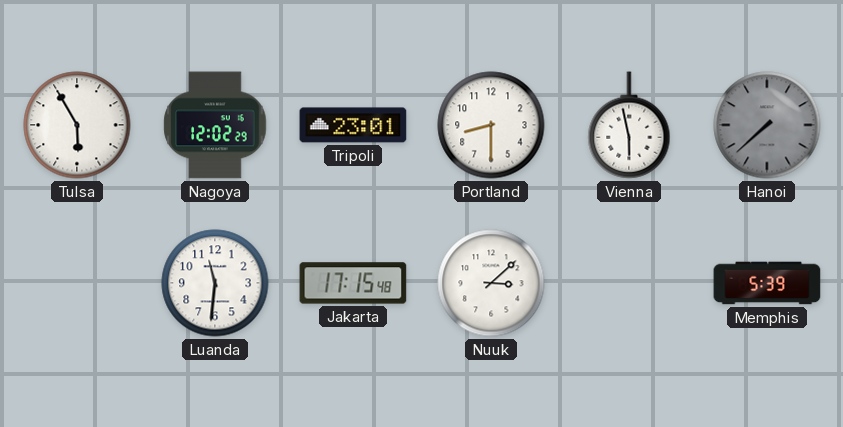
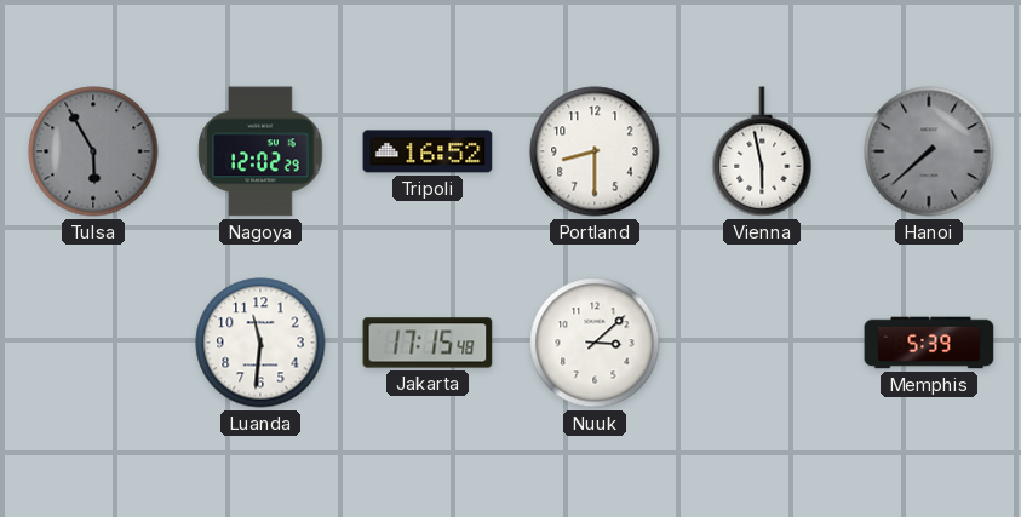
Tulsa dial: white -> grey (93, 151)
Tripoli: 23:01 -> 16:52 (428, 151)
